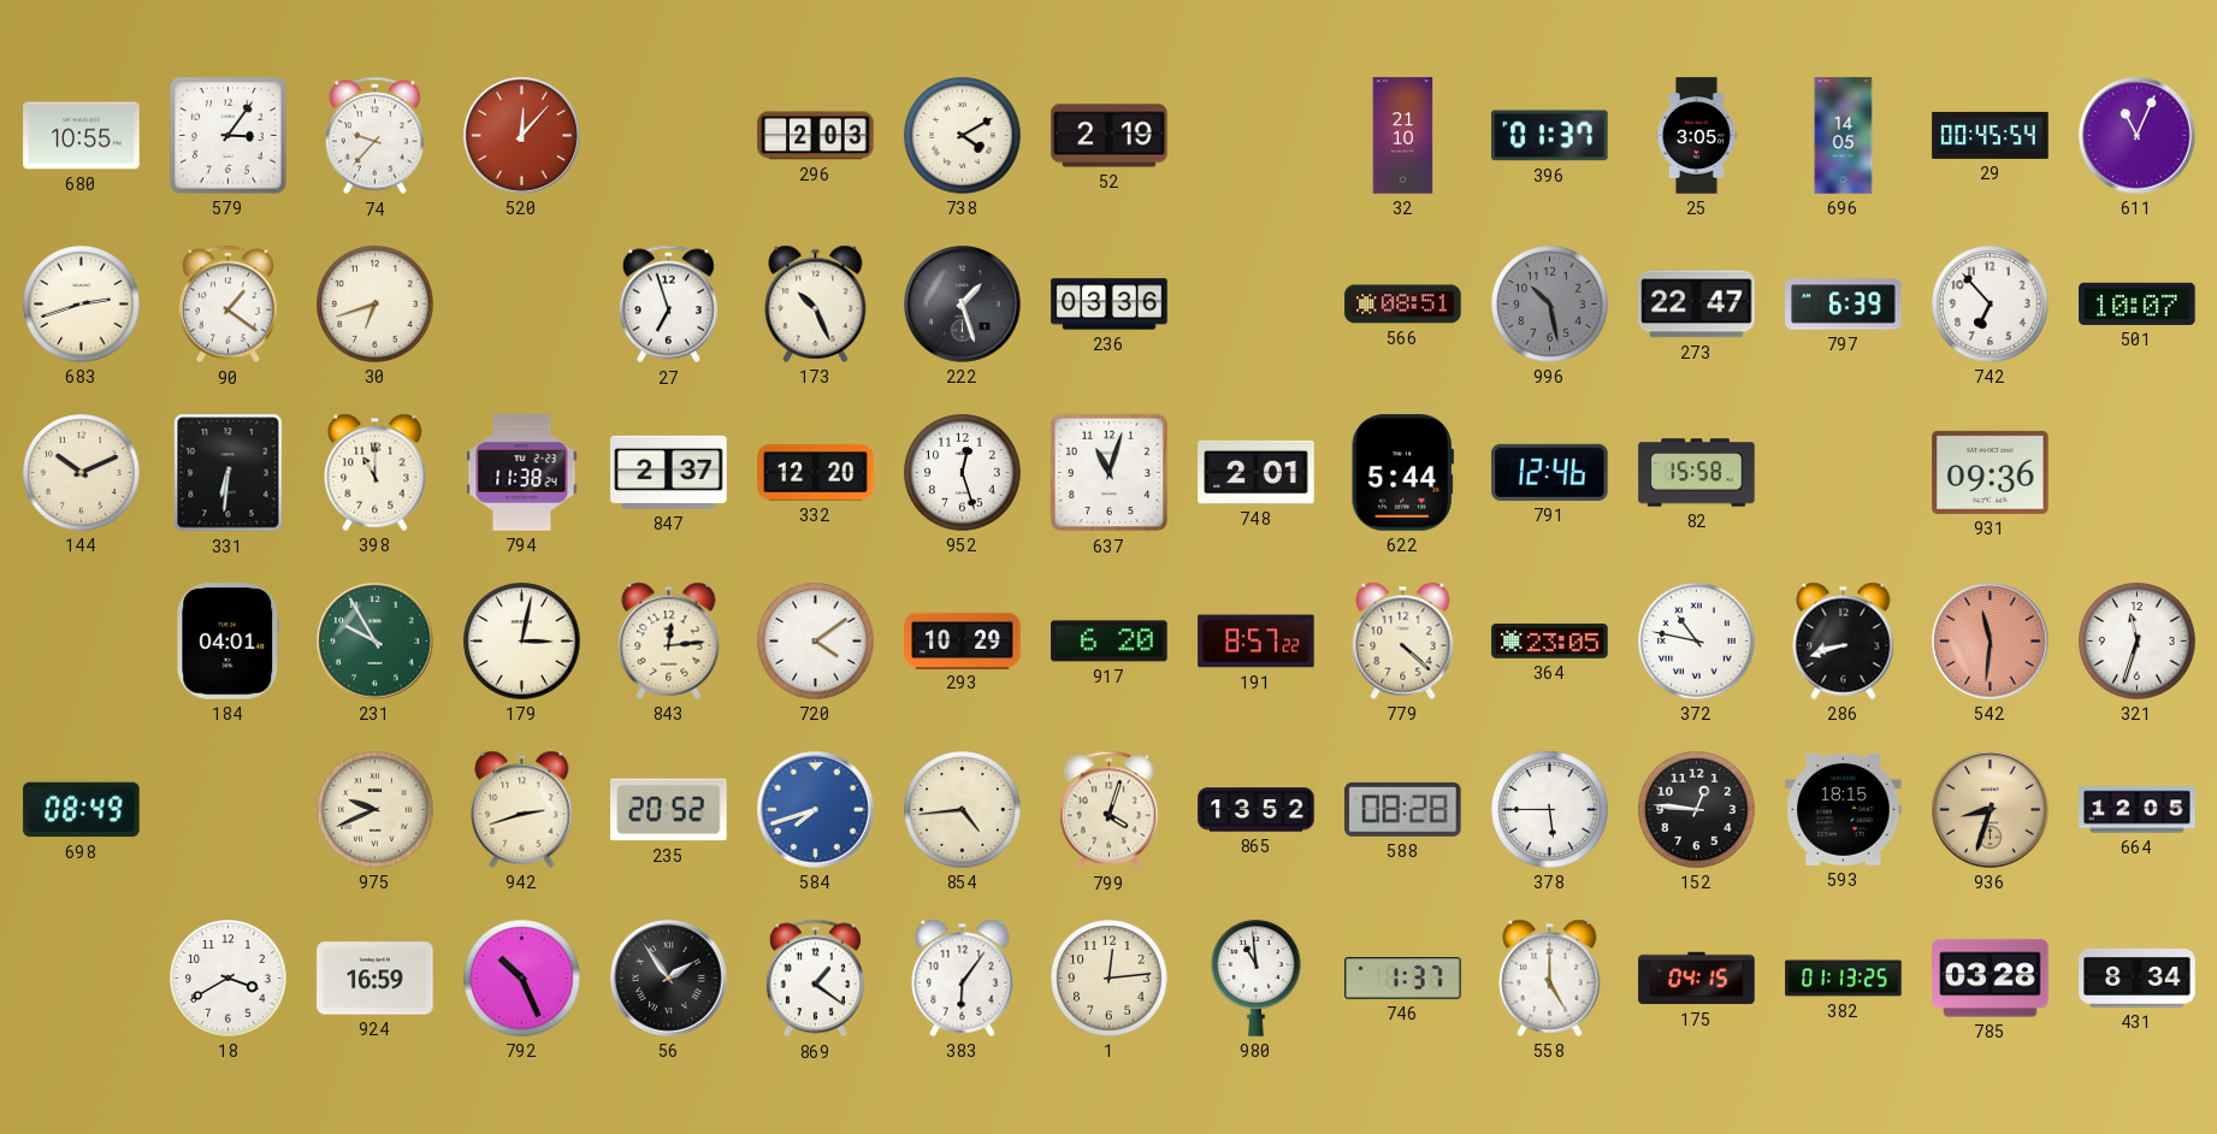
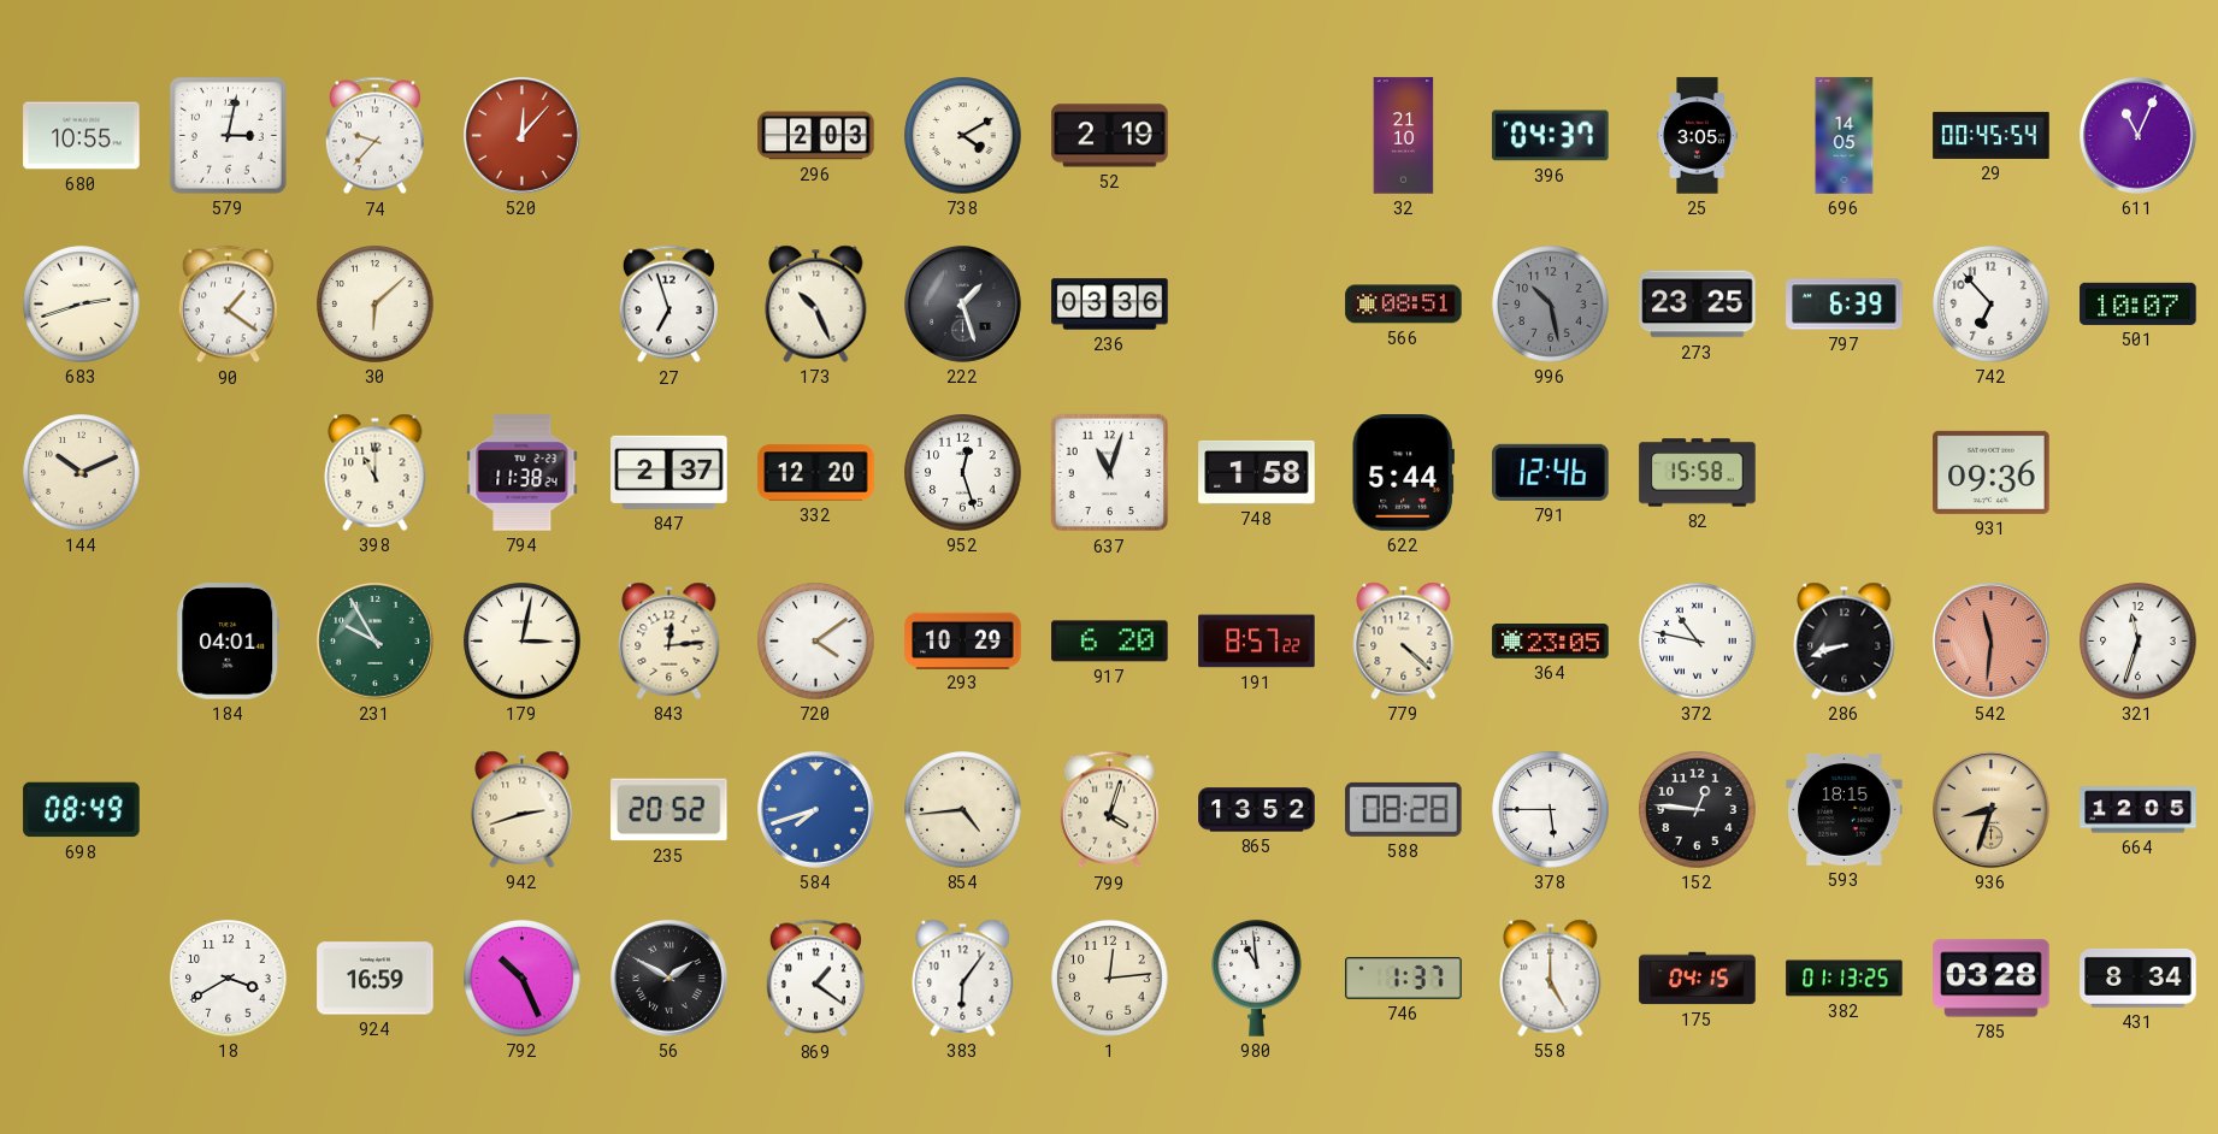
579: 3:06 -> 3:02 (228, 135)
396: 01:37 -> 04:37 (1551, 136)
30: 6:42 -> 6:08 (376, 305)
273: 22:47 -> 23:25 (1698, 305)
331: 6:31 -> none (229, 473)
748: 2:01 -> 1:58 (1257, 472)
975: 9:41 -> none (376, 810)
56: 1:54 -> 1:50 (669, 979)
